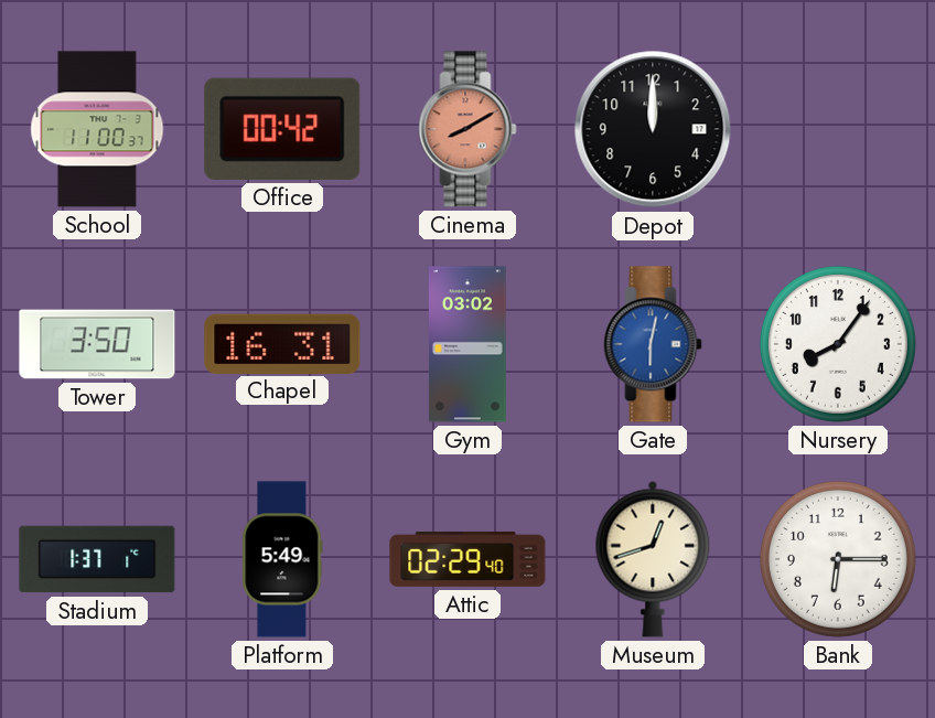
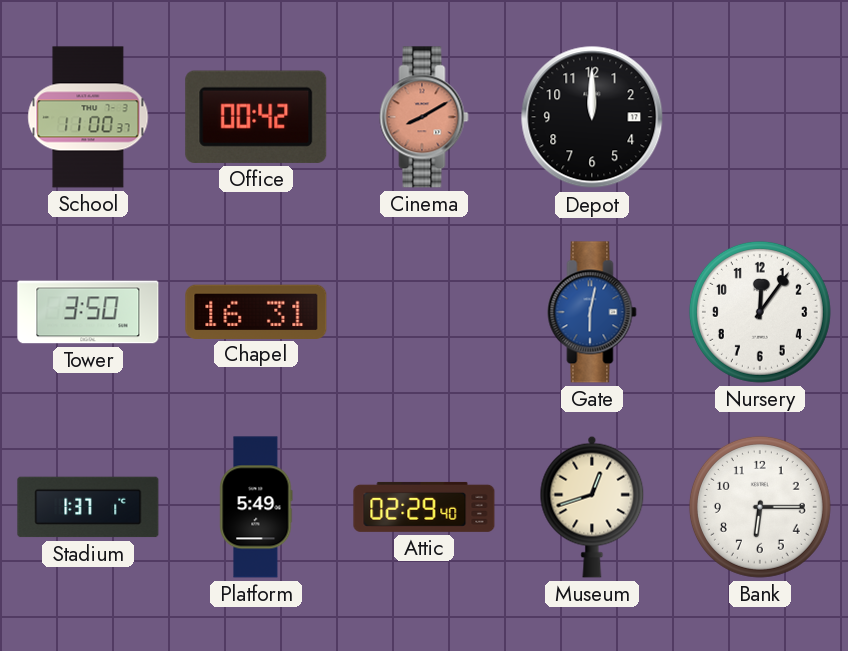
Gym: 03:02 -> none (467, 344)
Nursery: 8:06 -> 12:06 (760, 312)
